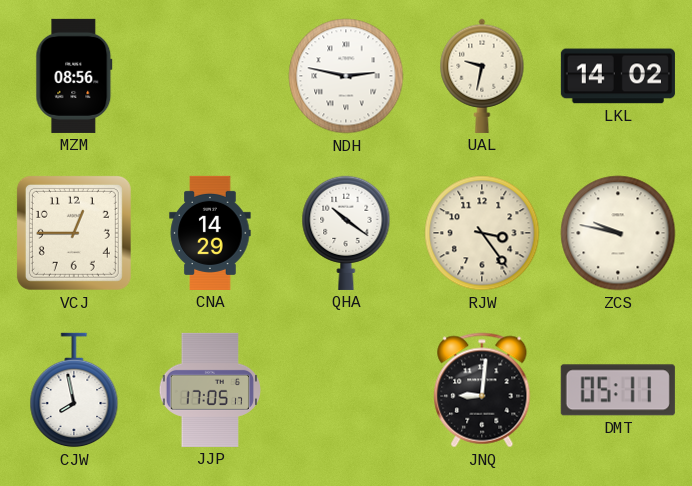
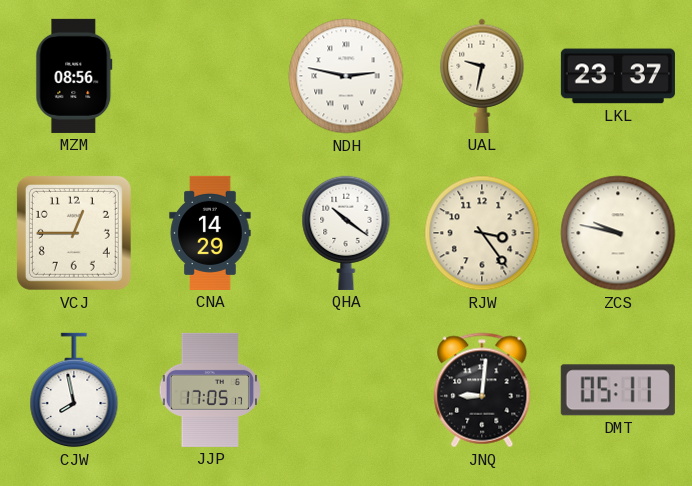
LKL: 14:02 -> 23:37 (618, 76)
